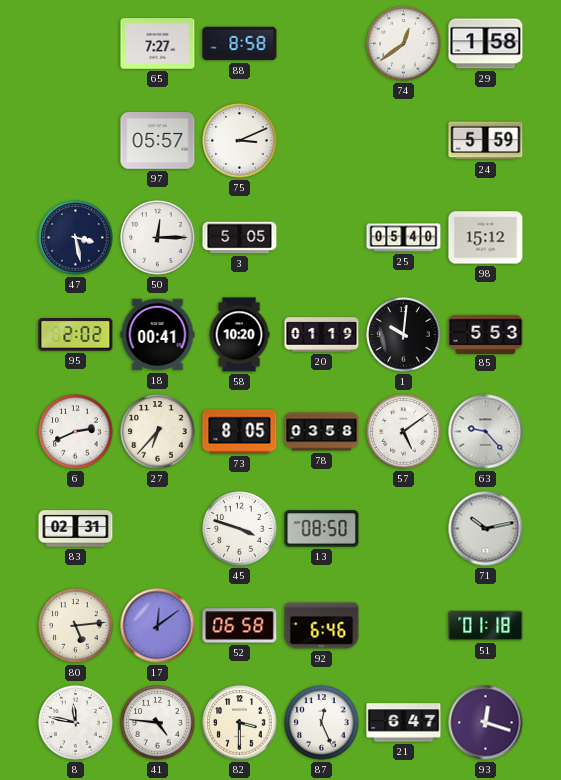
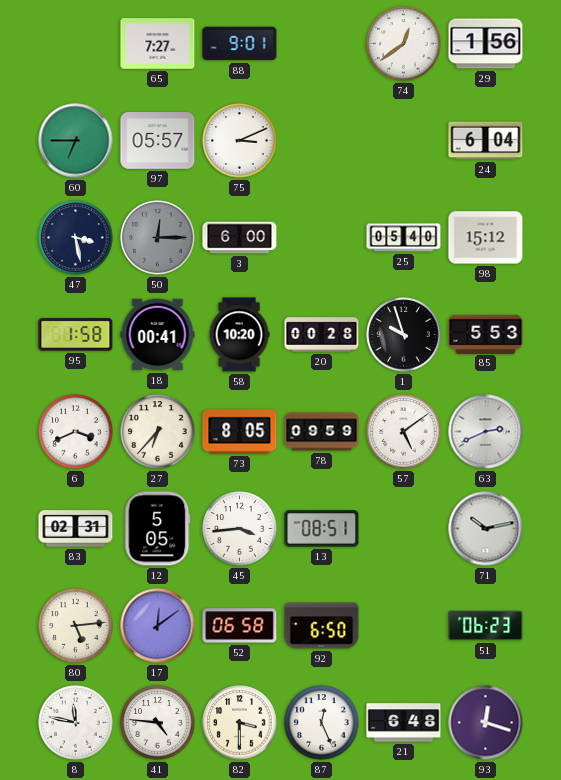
88: 8:58 -> 9:01 (240, 44)
29: 1:58 -> 1:56 (486, 44)
60: none -> 6:45 (76, 141)
24: 5:59 -> 6:04 (486, 141)
50 dial: white -> grey (158, 238)
3: 5:05 -> 6:00 (240, 238)
95: 2:02 -> 1:58 (76, 335)
20: 01:19 -> 00:28 (322, 335)
1: 10:01 -> 9:57 (404, 335)
6: 2:41 -> 3:41 (76, 432)
78: 03:58 -> 09:59 (322, 432)
63: 9:23 -> 2:41 (486, 432)
12: none -> 5:05 (158, 529)
45: 3:48 -> 3:44 (240, 529)
13: 08:50 -> 08:51 (322, 529)
92: 6:46 -> 6:50 (322, 626)
51: 01:18 -> 06:23 (486, 626)
21: 6:47 -> 6:48 (404, 723)
